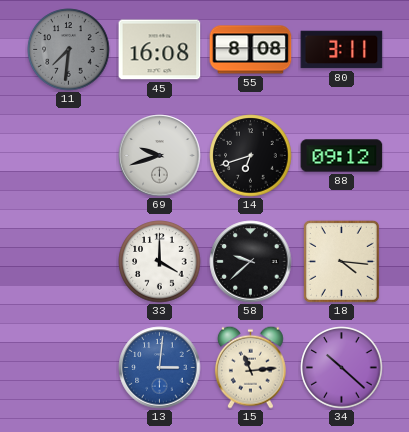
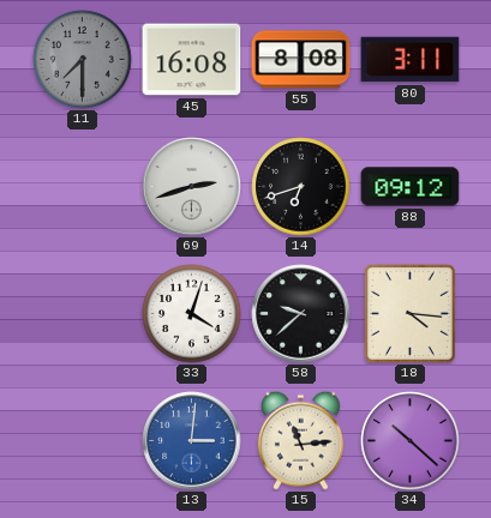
11: 7:31 -> 7:30 (83, 60)
69: 9:42 -> 2:42 (192, 187)
33: 4:00 -> 4:03 (192, 314)
